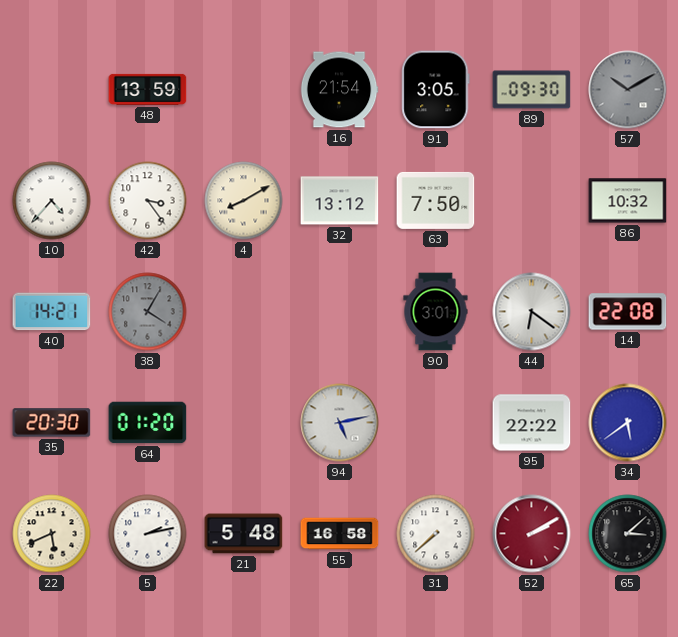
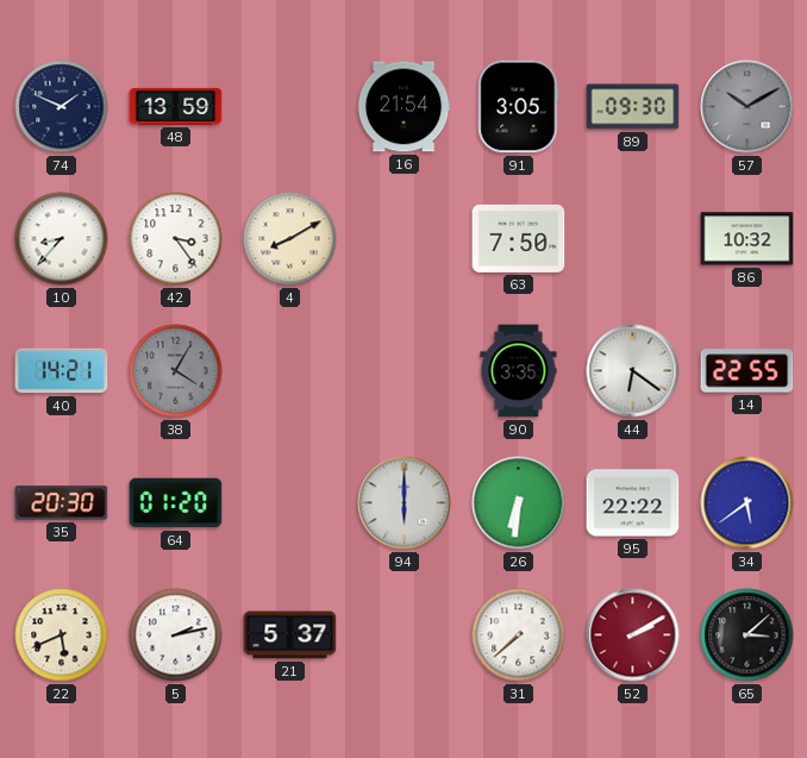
74: none -> 1:49 (62, 107)
10: 4:37 -> 8:37 (62, 239)
32: 13:12 -> none (340, 201)
90: 3:01 -> 3:35 (519, 371)
14: 22:08 -> 22:55 (747, 371)
94: 5:13 -> 6:00 (405, 503)
26: none -> 6:31 (519, 503)
21: 5:48 -> 5:37 (290, 635)
55: 16:58 -> none (340, 534)
